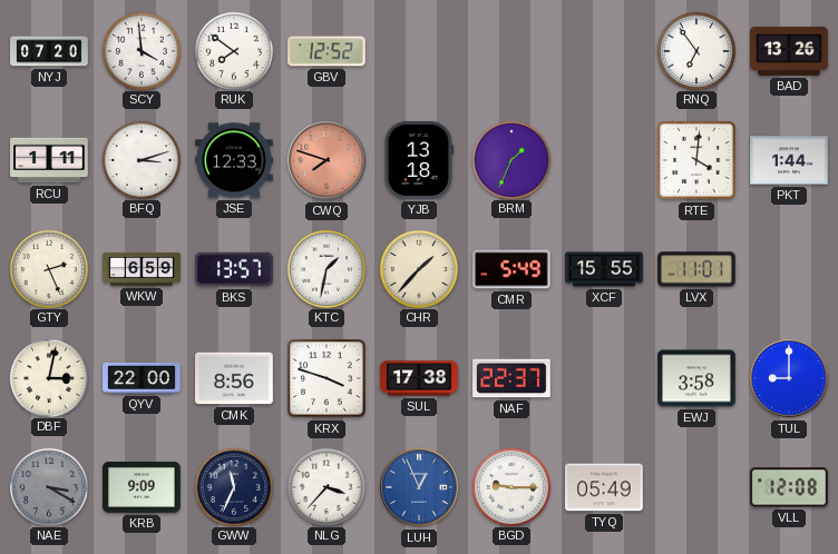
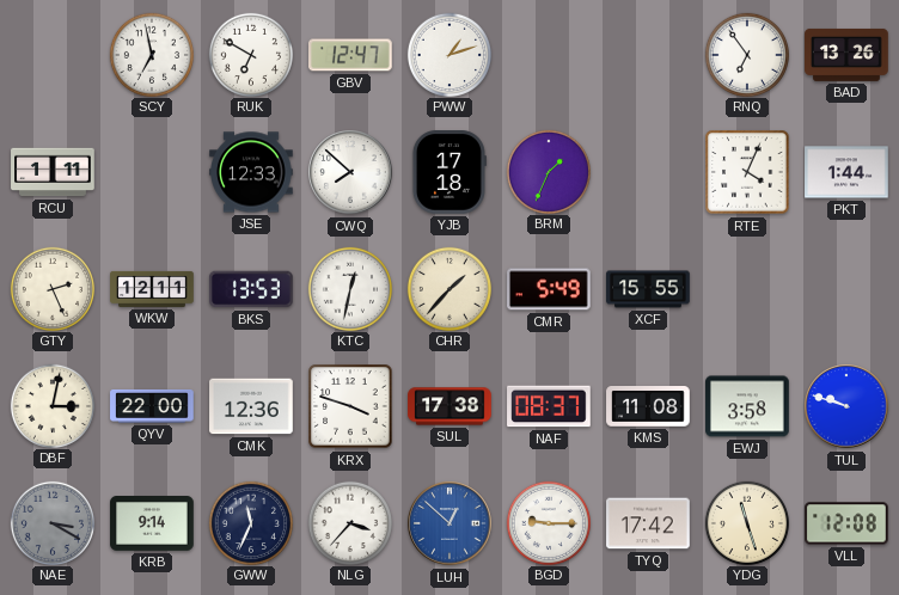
NYJ: 07:20 -> none (49, 51)
SCY: 3:59 -> 6:58 (151, 54)
RUK: 7:51 -> 6:50 (250, 54)
GBV: 12:52 -> 12:47 (351, 55)
PWW: none -> 1:12 (448, 54)
BFQ: 3:12 -> none (140, 159)
CWQ: 7:48 -> 7:52 (350, 172)
CWQ dial: salmon -> white (350, 172)
YJB: 13:18 -> 17:18 (448, 173)
RTE: 4:01 -> 4:04 (747, 172)
WKW: 6:59 -> 12:11 (152, 289)
BKS: 13:57 -> 13:53 (252, 289)
KTC: 1:32 -> 12:32 (349, 288)
LVX: 11:01 -> none (698, 269)
CMK: 8:56 -> 12:36 (251, 406)
NAF: 22:37 -> 08:37 (549, 406)
KMS: none -> 11:08 (648, 407)
TUL: 9:00 -> 9:48 (846, 406)
KRB: 9:09 -> 9:14 (152, 525)
LUH: 12:56 -> 12:52 (450, 523)
TYQ: 05:49 -> 17:42 (648, 523)
YDG: none -> 11:27 (746, 522)
